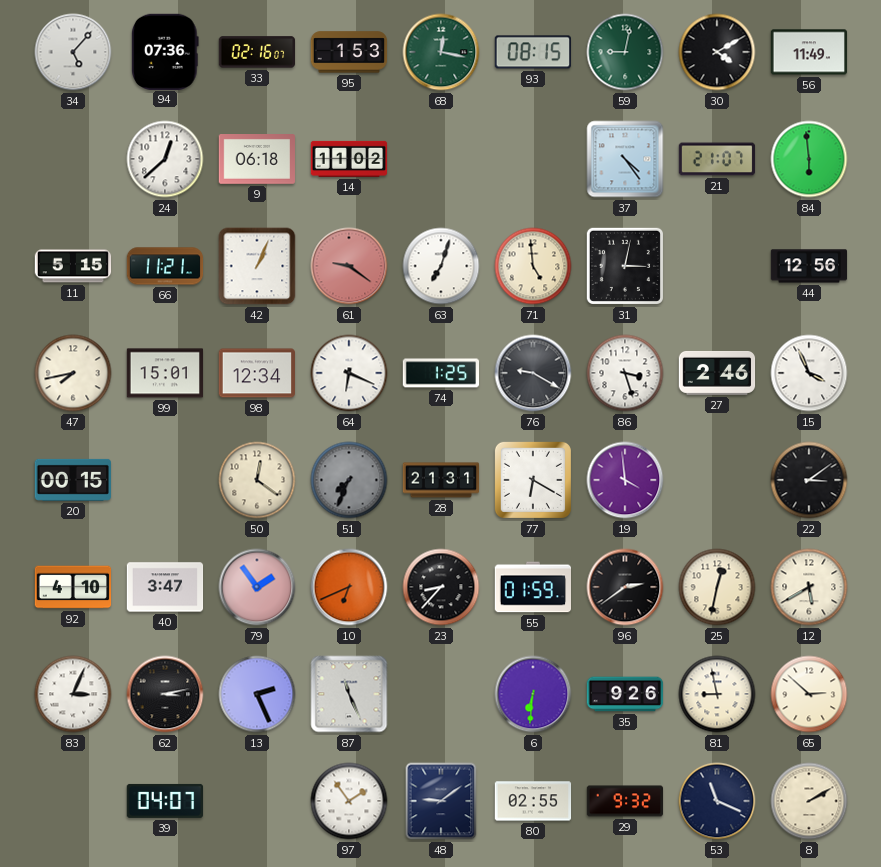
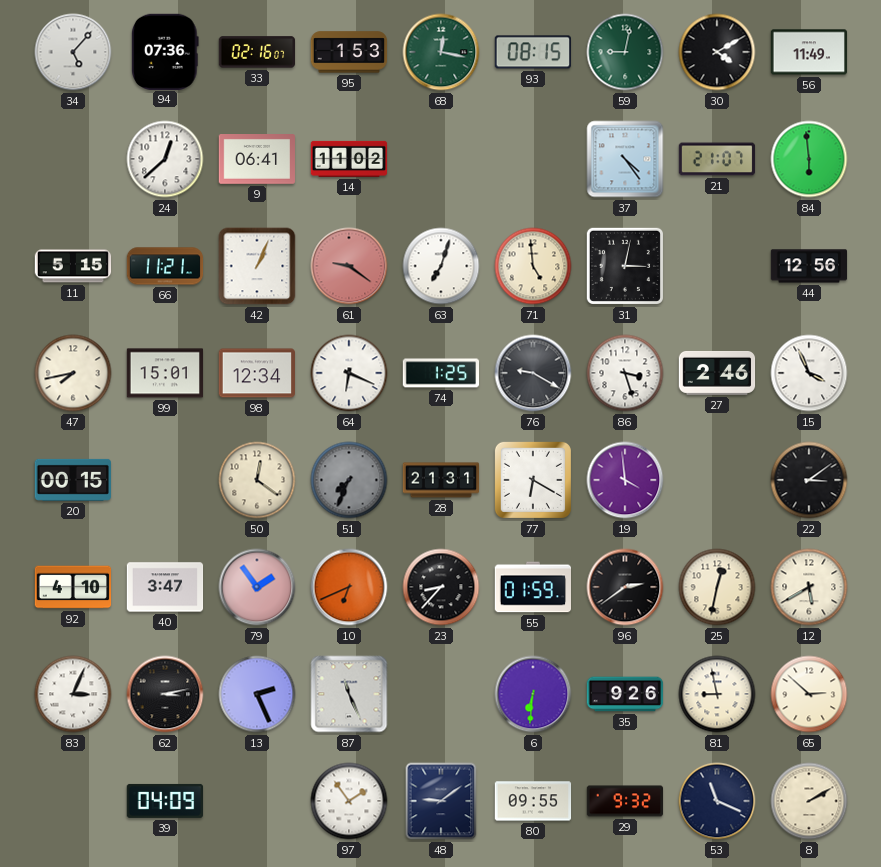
9: 06:18 -> 06:41 (257, 160)
39: 04:07 -> 04:09 (165, 801)
80: 02:55 -> 09:55 (533, 801)
